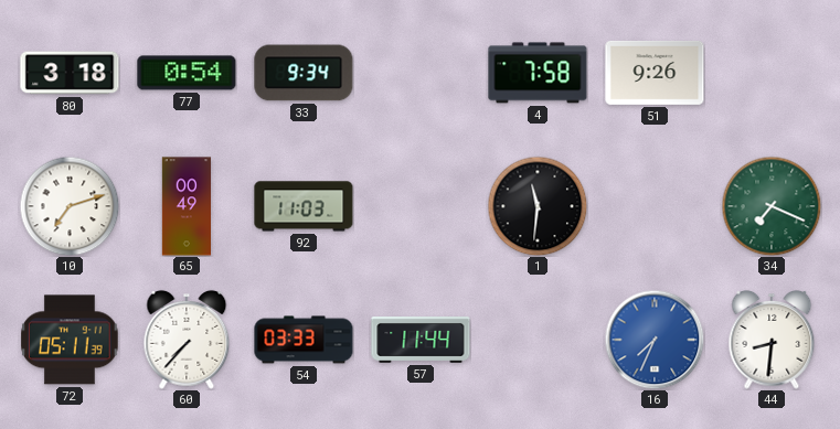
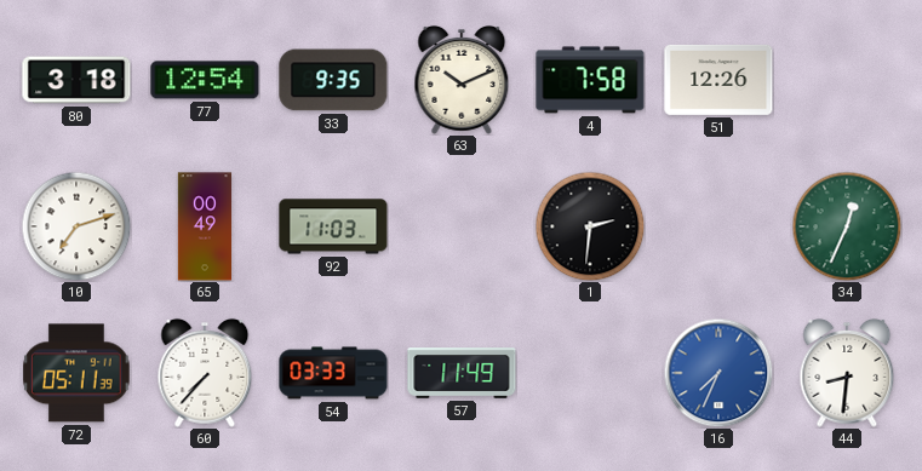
77: 0:54 -> 12:54 (205, 80)
33: 9:34 -> 9:35 (333, 80)
63: none -> 10:11 (462, 80)
51: 9:26 -> 12:26 (718, 80)
1: 11:31 -> 2:31 (590, 226)
34: 7:19 -> 12:34 (847, 226)
57: 11:44 -> 11:49 (462, 374)
